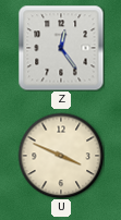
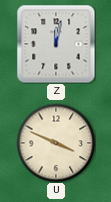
Z: 12:24 -> 12:02 (56, 44)
